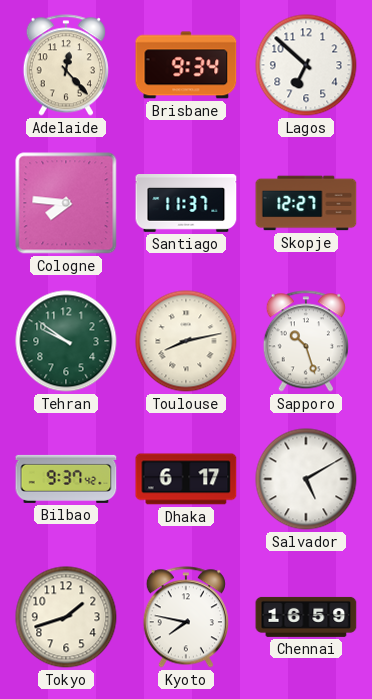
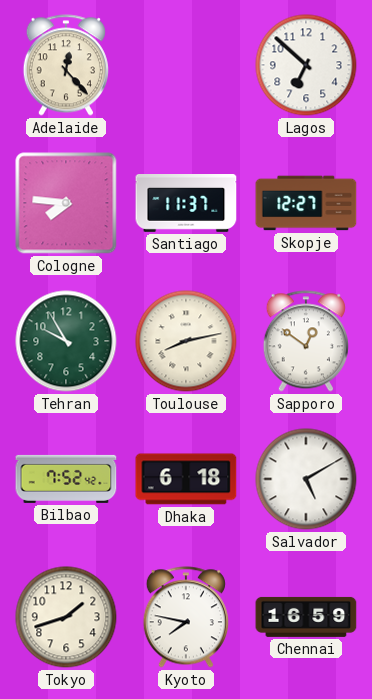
Brisbane: 9:34 -> none (186, 65)
Tehran: 9:51 -> 9:55 (66, 341)
Sapporo: 10:27 -> 12:51 (306, 341)
Bilbao: 9:37 -> 7:52 (66, 479)
Dhaka: 6:17 -> 6:18 (186, 479)
